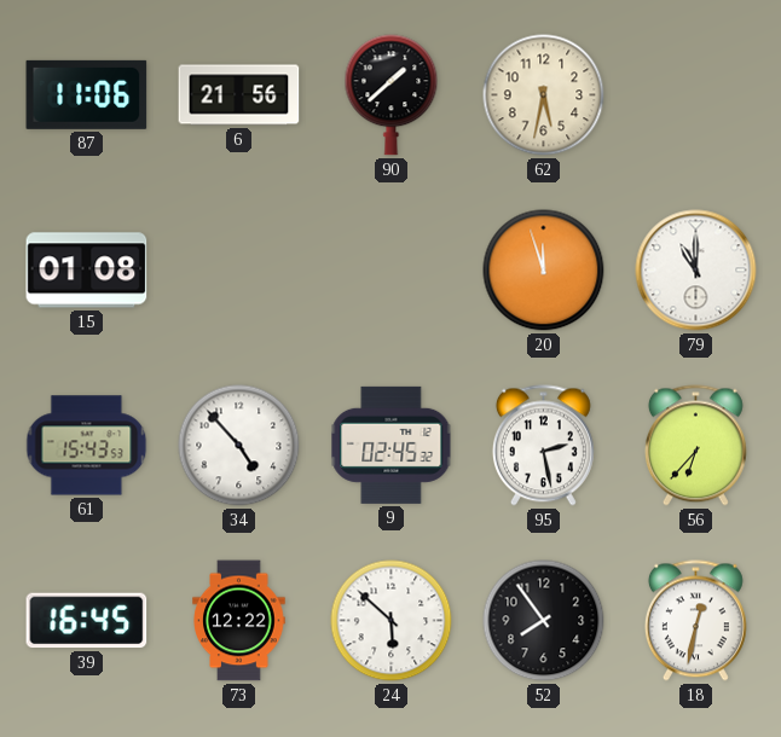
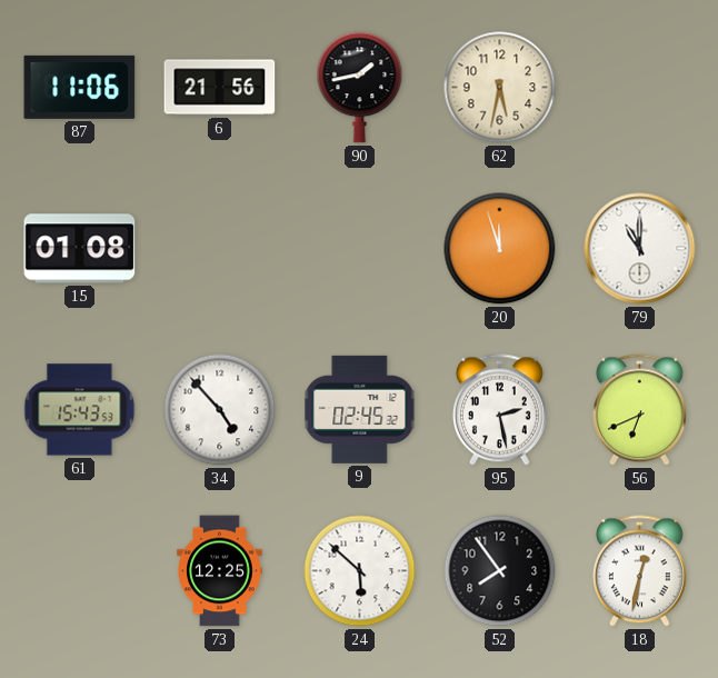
90: 1:38 -> 1:43 (360, 88)
56: 6:37 -> 6:41 (639, 410)
39: 16:45 -> none (87, 621)
73: 12:22 -> 12:25 (220, 571)
